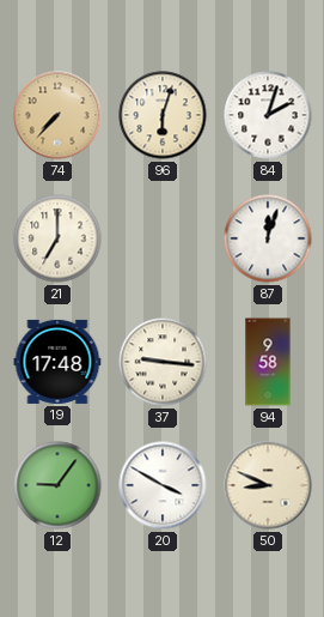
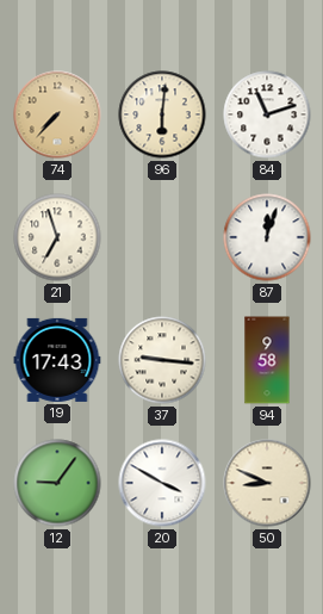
96: 6:03 -> 6:01 (162, 114)
84: 2:03 -> 11:12 (267, 114)
21: 7:00 -> 6:57 (57, 237)
19: 17:48 -> 17:43 (57, 360)
